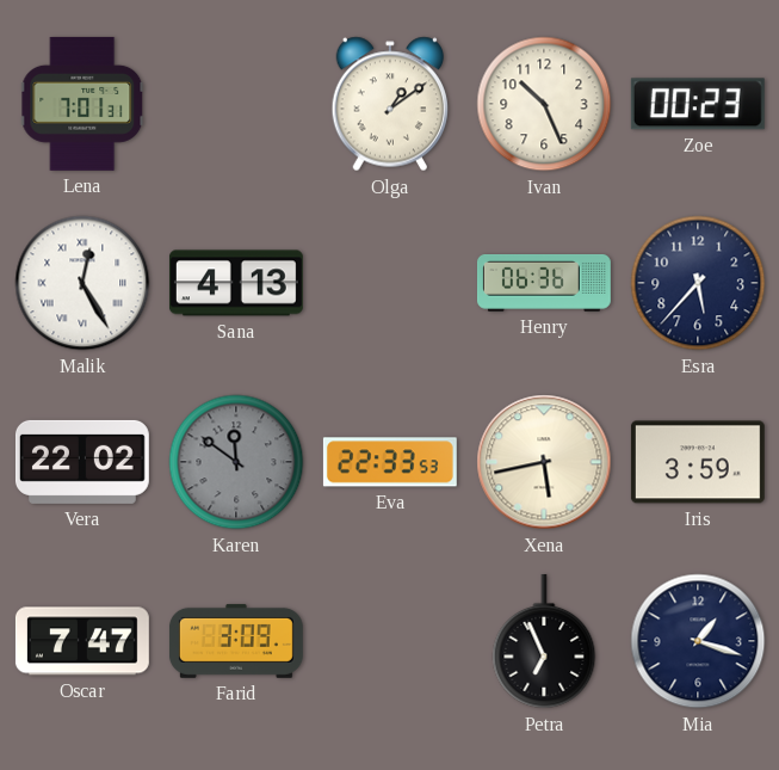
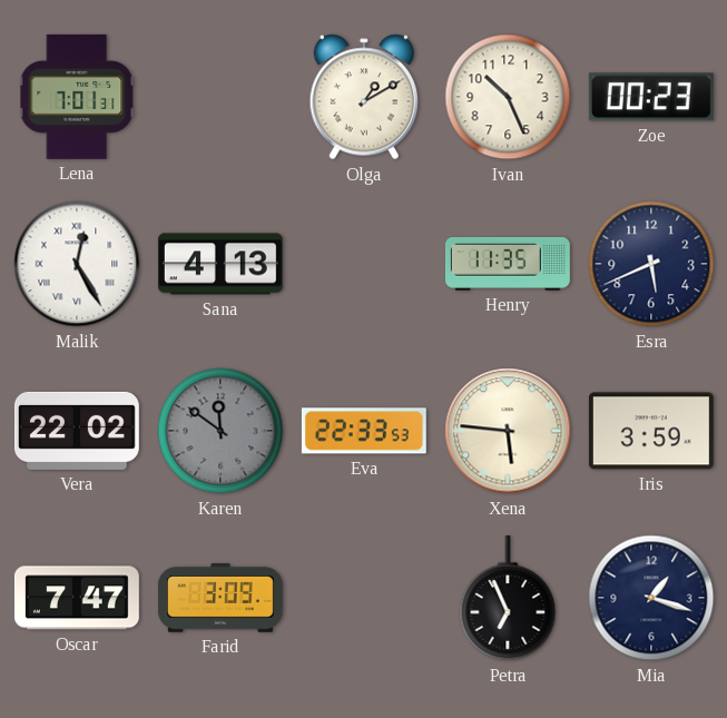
Olga: 1:09 -> 1:10 (364, 97)
Henry: 06:36 -> 11:35 (508, 264)
Esra: 5:37 -> 5:41 (651, 264)
Xena: 5:43 -> 5:46 (508, 431)
